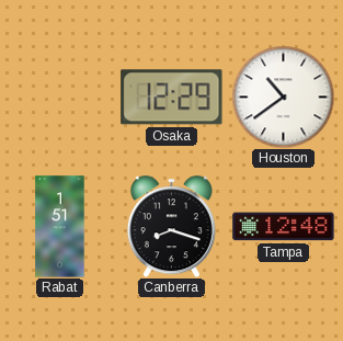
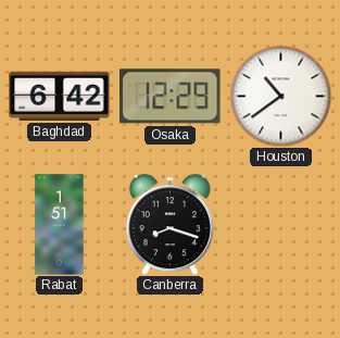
Baghdad: none -> 6:42 (60, 96)
Tampa: 12:48 -> none (284, 227)
